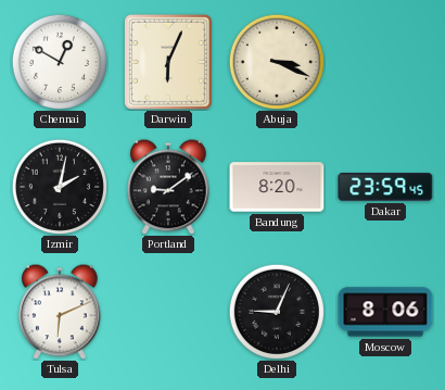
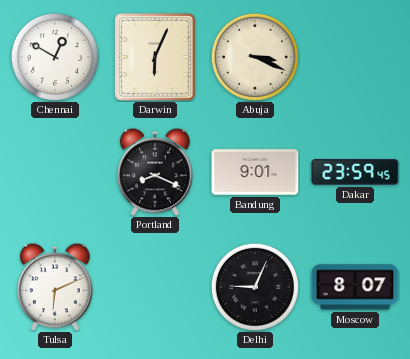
Izmir: 2:02 -> none (60, 187)
Portland: 9:09 -> 8:19 (155, 172)
Bandung: 8:20 -> 9:01 (255, 172)
Moscow: 8:06 -> 8:07 (355, 287)
